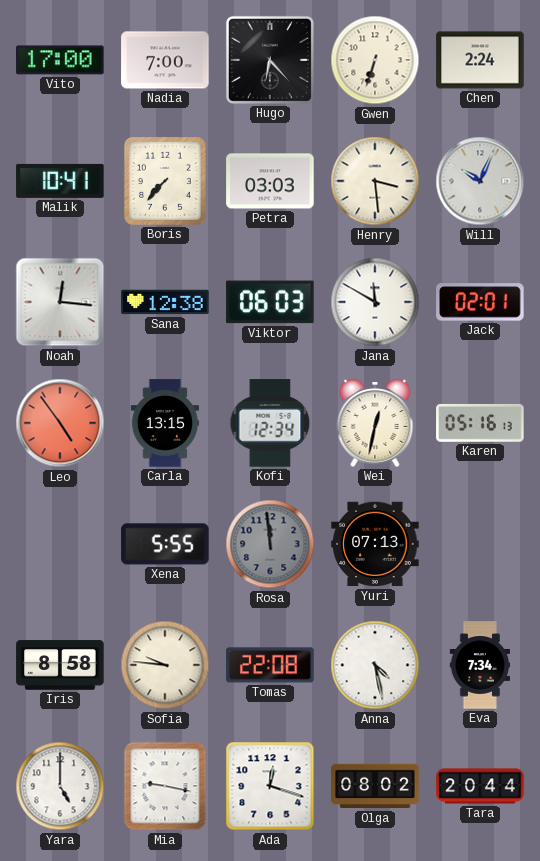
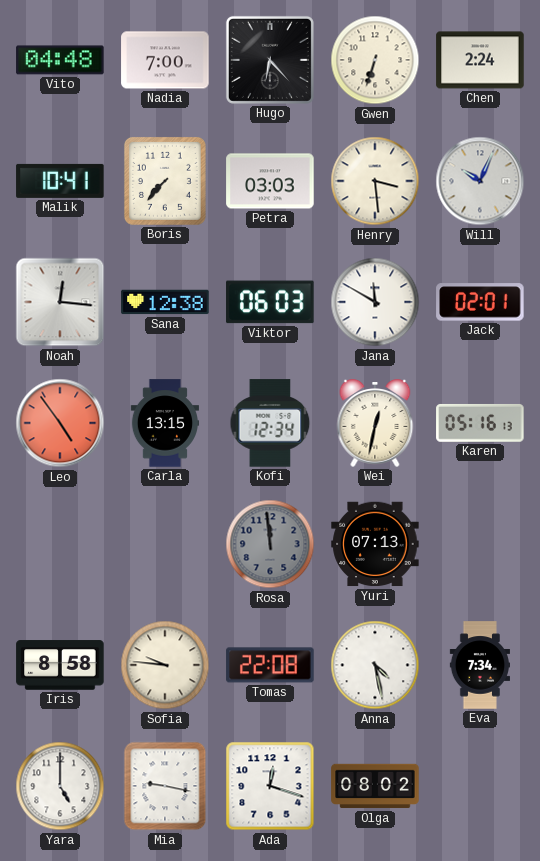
Vito: 17:00 -> 04:48 (60, 60)
Xena: 5:55 -> none (165, 544)
Tara: 20:44 -> none (480, 786)
